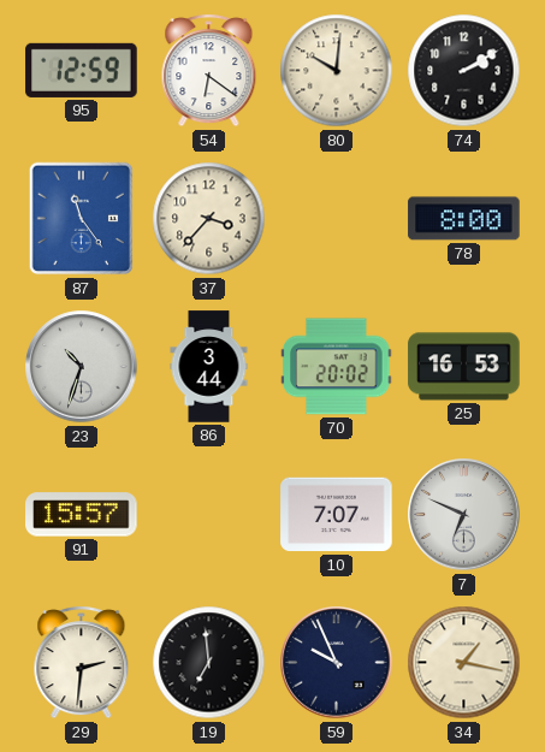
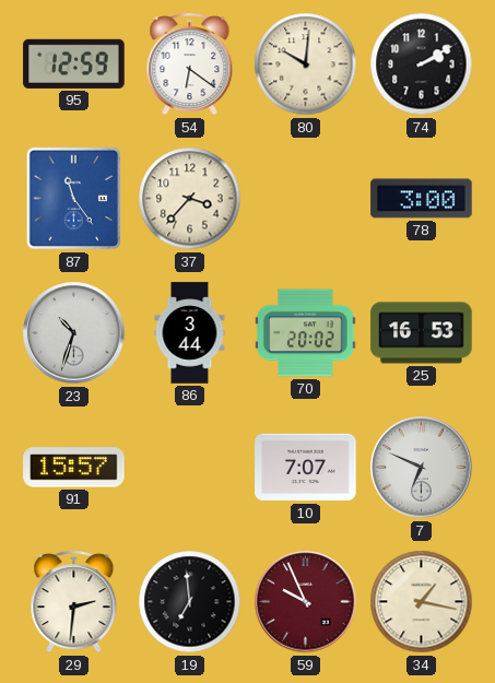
78: 8:00 -> 3:00 (422, 199)
59 dial: navy -> burgundy (306, 602)
